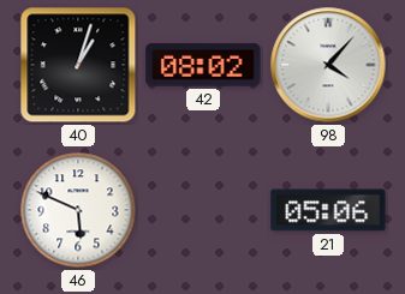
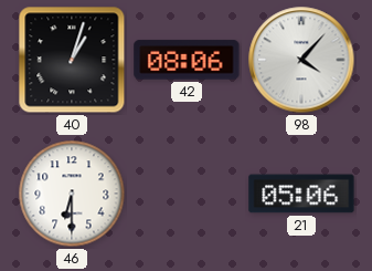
42: 08:02 -> 08:06 (187, 60)
46: 5:49 -> 6:30 (72, 194)
